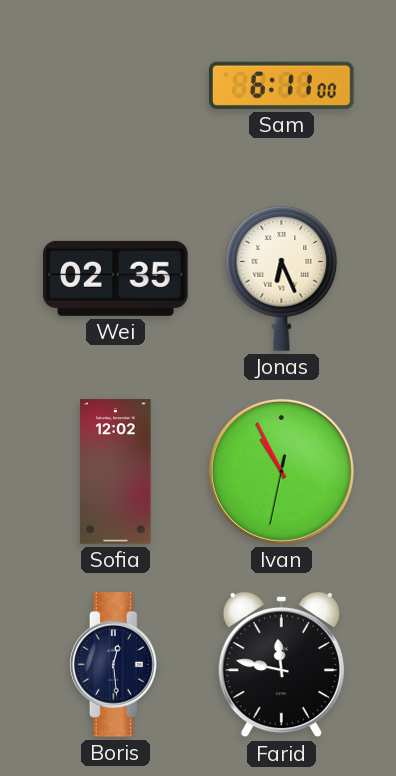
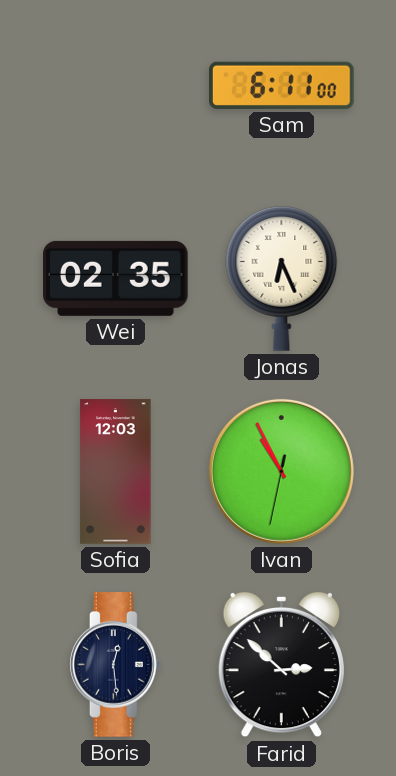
Sofia: 12:02 -> 12:03 (116, 472)
Farid: 11:47 -> 2:52 (281, 665)
